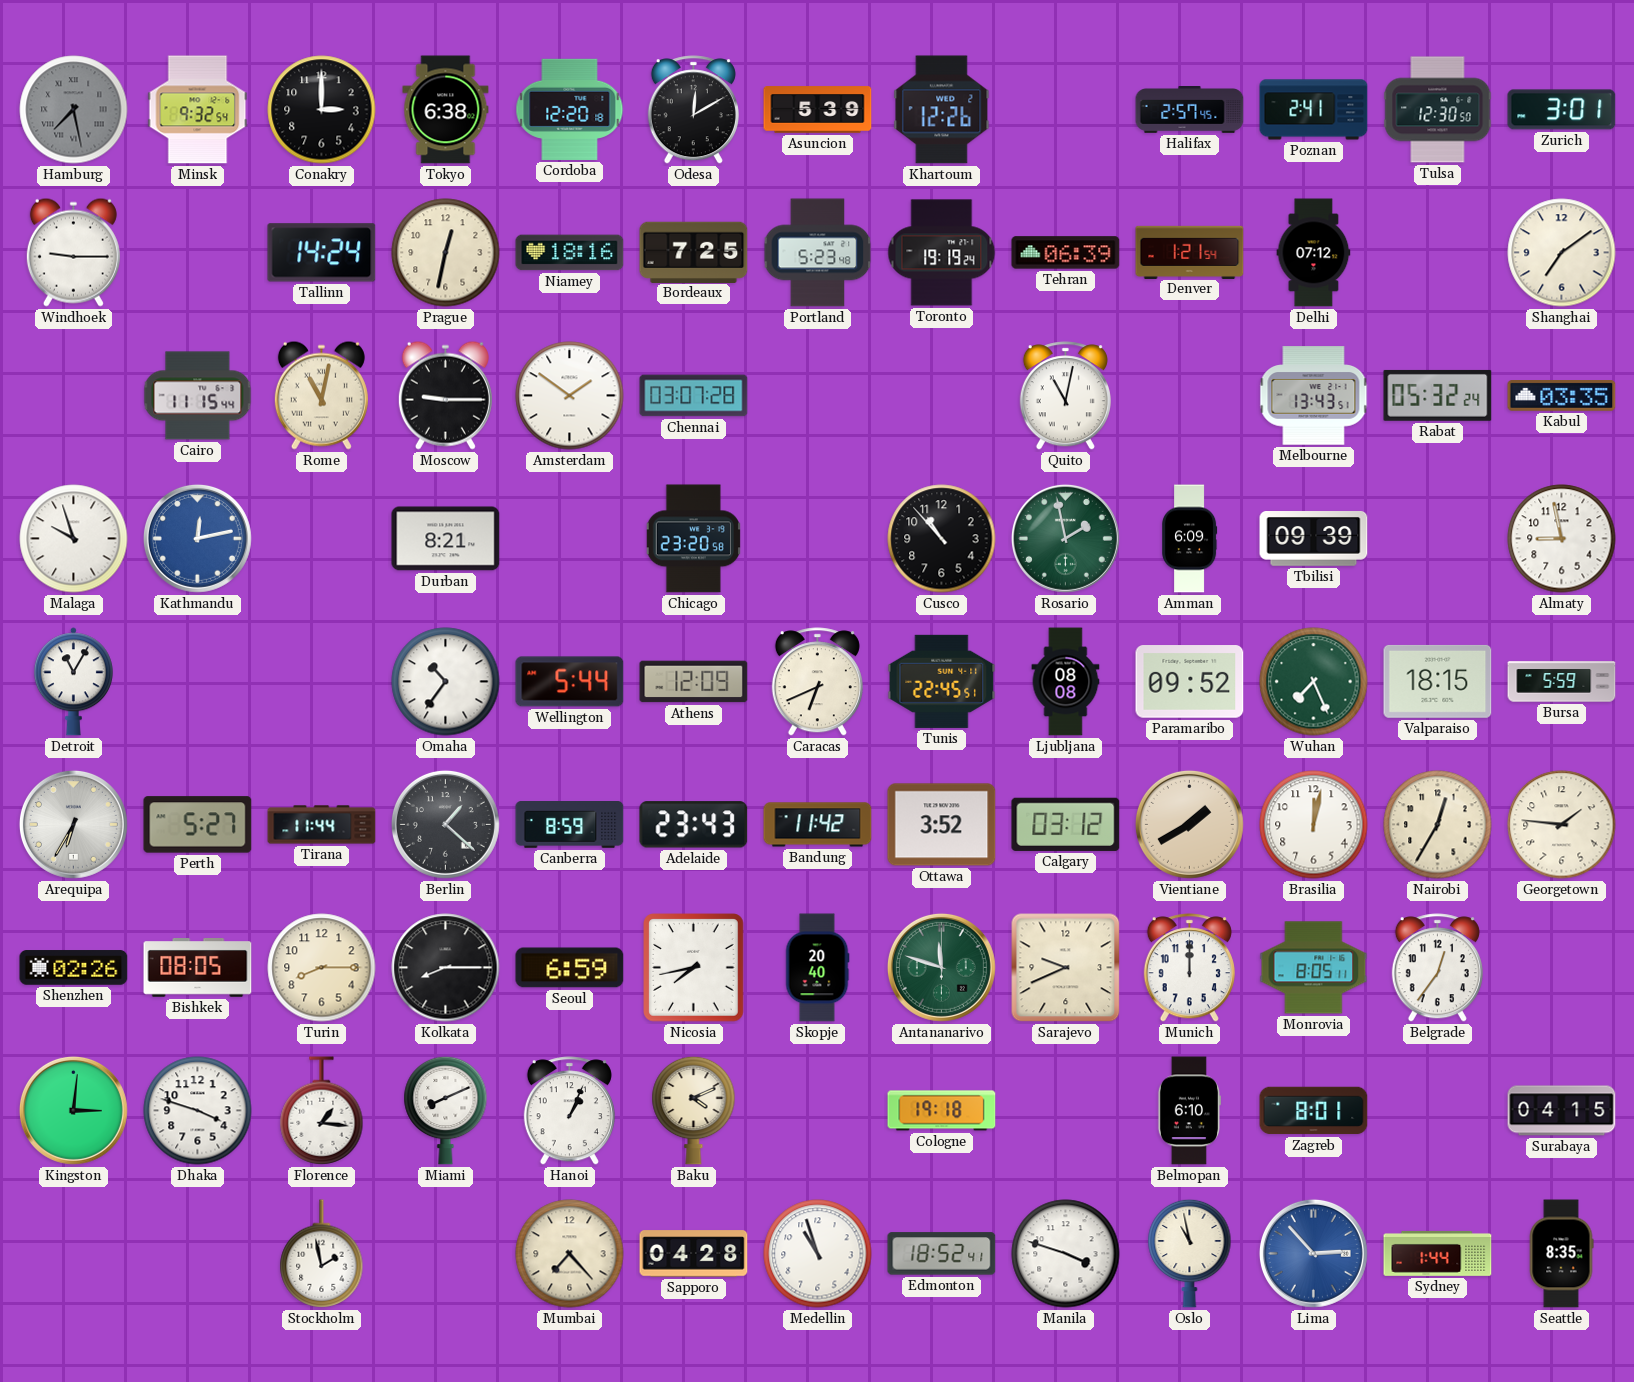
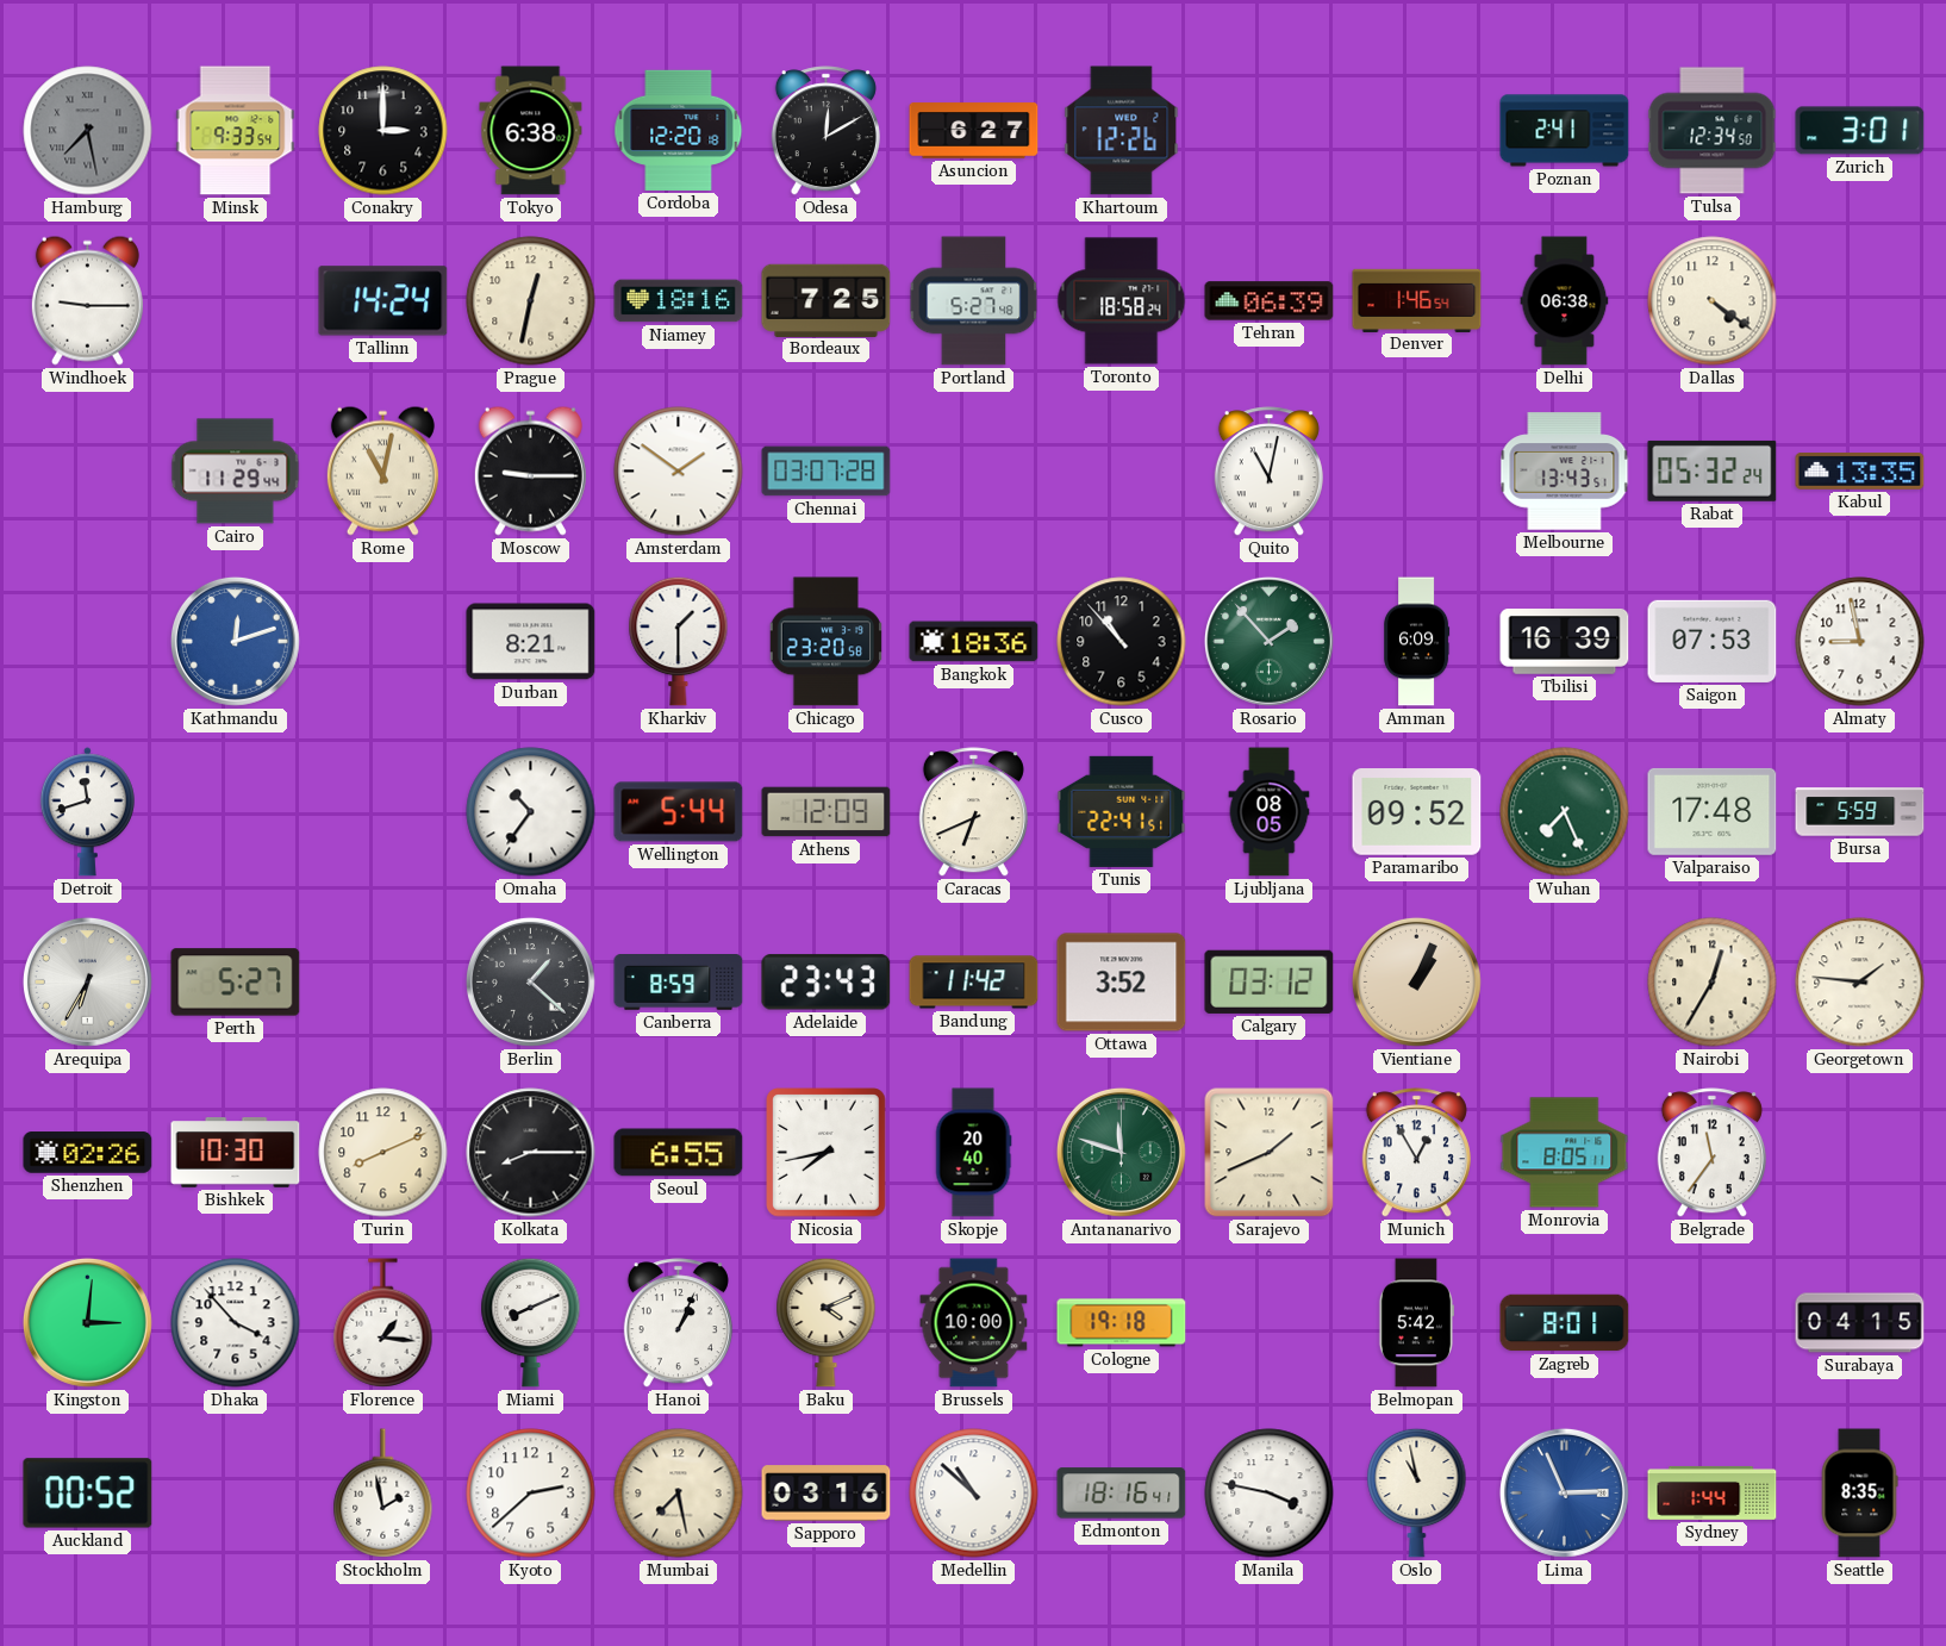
Minsk: 9:32 -> 9:33 (236, 131)
Asuncion: 5:39 -> 6:27 (974, 131)
Halifax: 2:57 -> none (1190, 110)
Tulsa: 12:30 -> 12:34 (1713, 131)
Portland: 5:23 -> 5:27 (974, 301)
Toronto: 19:19 -> 18:58 (1122, 301)
Denver: 1:21 -> 1:46 (1417, 300)
Delhi: 07:12 -> 06:38 (1565, 301)
Dallas: none -> 4:21 (1713, 301)
Shanghai: 7:09 -> none (1562, 253)
Cairo: 11:15 -> 11:29 (236, 472)
Kabul: 03:35 -> 13:35 (1860, 472)
Malaga: 9:57 -> none (74, 539)
Kathmandu: 12:13 -> 12:12 (235, 641)
Kharkiv: none -> 1:30 (679, 641)
Bangkok: none -> 18:36 (974, 642)
Rosario: 1:58 -> 1:53 (1268, 641)
Tbilisi: 09:39 -> 16:39 (1565, 642)
Saigon: none -> 07:53 (1713, 641)
Detroit: 11:05 -> 11:42 (87, 812)
Tunis: 22:45 -> 22:41 (1122, 811)
Ljubljana: 08:08 -> 08:05 (1270, 812)
Valparaiso: 18:15 -> 17:48 (1713, 811)
Tirana: 11:44 -> none (322, 825)
Vientiane: 1:40 -> 1:04 (1416, 981)
Brasilia: 12:02 -> none (1314, 825)
Bishkek: 08:05 -> 10:30 (236, 1153)
Turin: 8:15 -> 8:11 (383, 1153)
Seoul: 6:59 -> 6:55 (679, 1153)
Sarajevo: 9:41 -> 1:41 (1270, 1153)
Munich: 12:00 -> 12:55 (1416, 1153)
Belgrade: 12:36 -> 11:36 (1711, 1153)
Dhaka: 3:48 -> 3:53 (236, 1323)
Brussels: none -> 10:00 (974, 1323)
Belmopan: 6:10 -> 5:42 (1416, 1323)
Auckland: none -> 00:52 (88, 1494)
Kyoto: none -> 2:38 (531, 1494)
Mumbai: 7:23 -> 7:28 (679, 1494)
Sapporo: 04:28 -> 03:16 (827, 1494)
Medellin: 10:57 -> 10:52 (974, 1494)
Edmonton: 18:52 -> 18:16 (1122, 1494)
Manila: 3:48 -> 3:47 (1270, 1494)
Lima: 2:53 -> 2:56 (1564, 1492)
